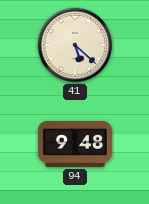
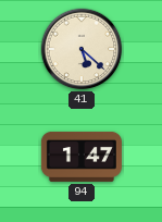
94: 9:48 -> 1:47 (82, 157)
